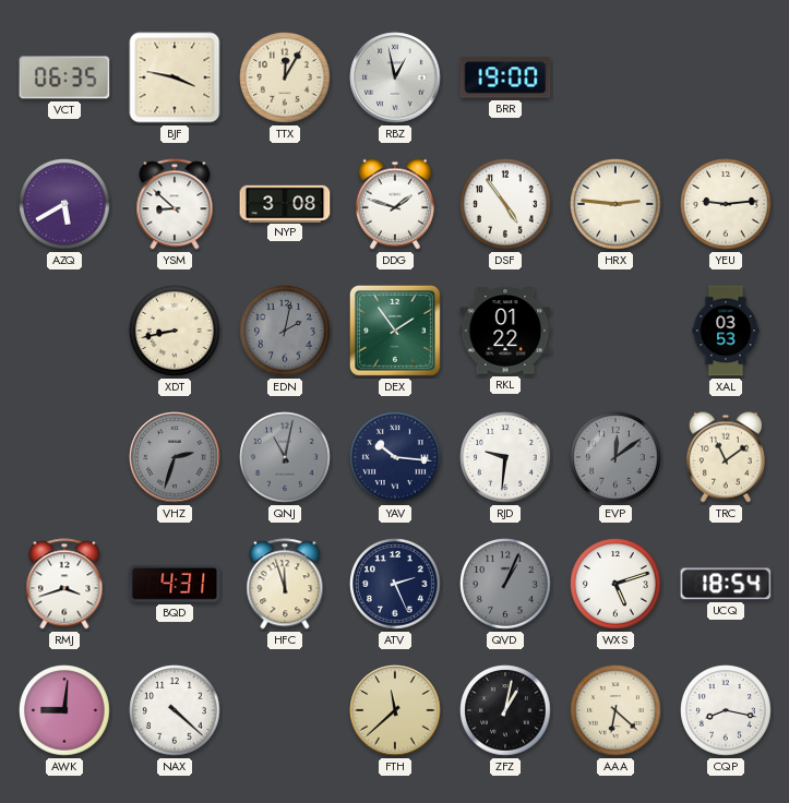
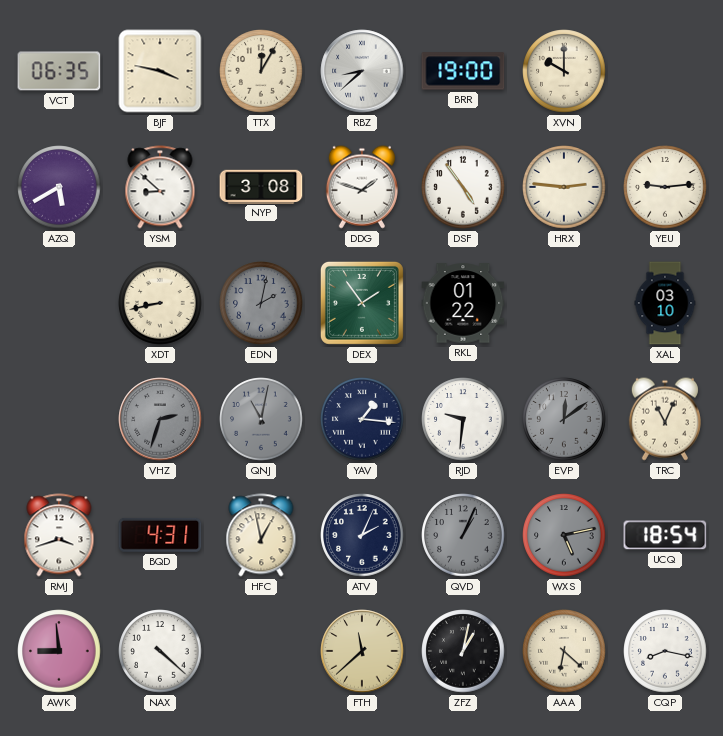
RBZ: 12:58 -> 8:38 (362, 71)
XVN: none -> 10:00 (564, 71)
XAL: 03:53 -> 03:10 (665, 303)
YAV: 10:16 -> 1:16 (362, 419)
TRC: 11:09 -> 11:04 (665, 419)
HFC: 11:57 -> 12:58 (261, 535)
ATV: 2:26 -> 2:04 (362, 535)
WXS: 5:12 -> 5:13 (564, 535)
WXS dial: white -> grey (564, 535)
AWK: 9:01 -> 8:59 (59, 651)
